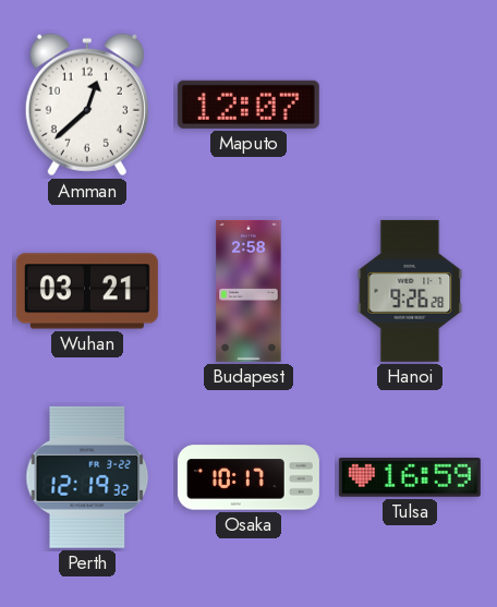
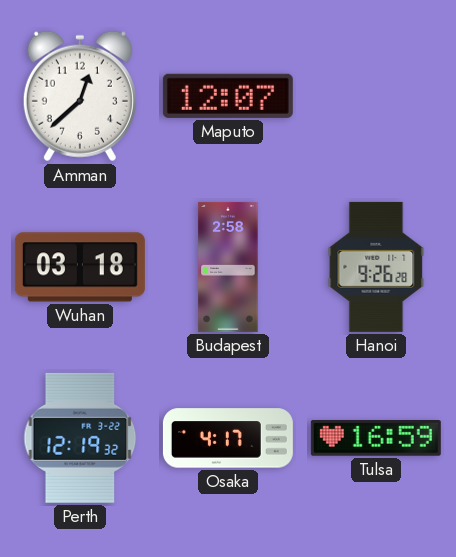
Wuhan: 03:21 -> 03:18 (80, 267)
Osaka: 10:17 -> 4:17 (228, 438)
